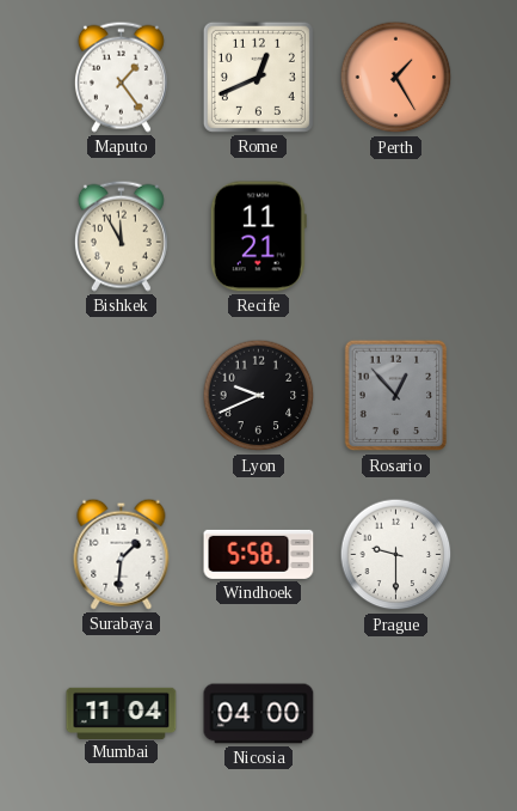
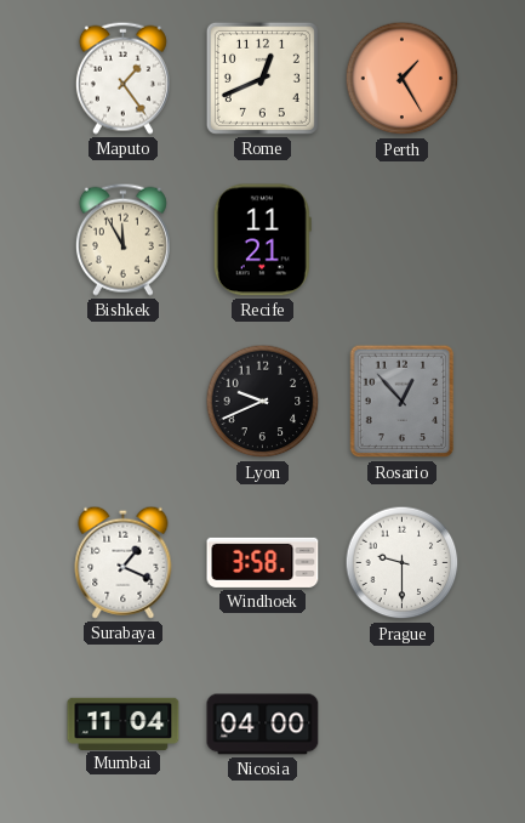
Surabaya: 1:31 -> 1:19 (124, 562)
Windhoek: 5:58 -> 3:58 (263, 562)
